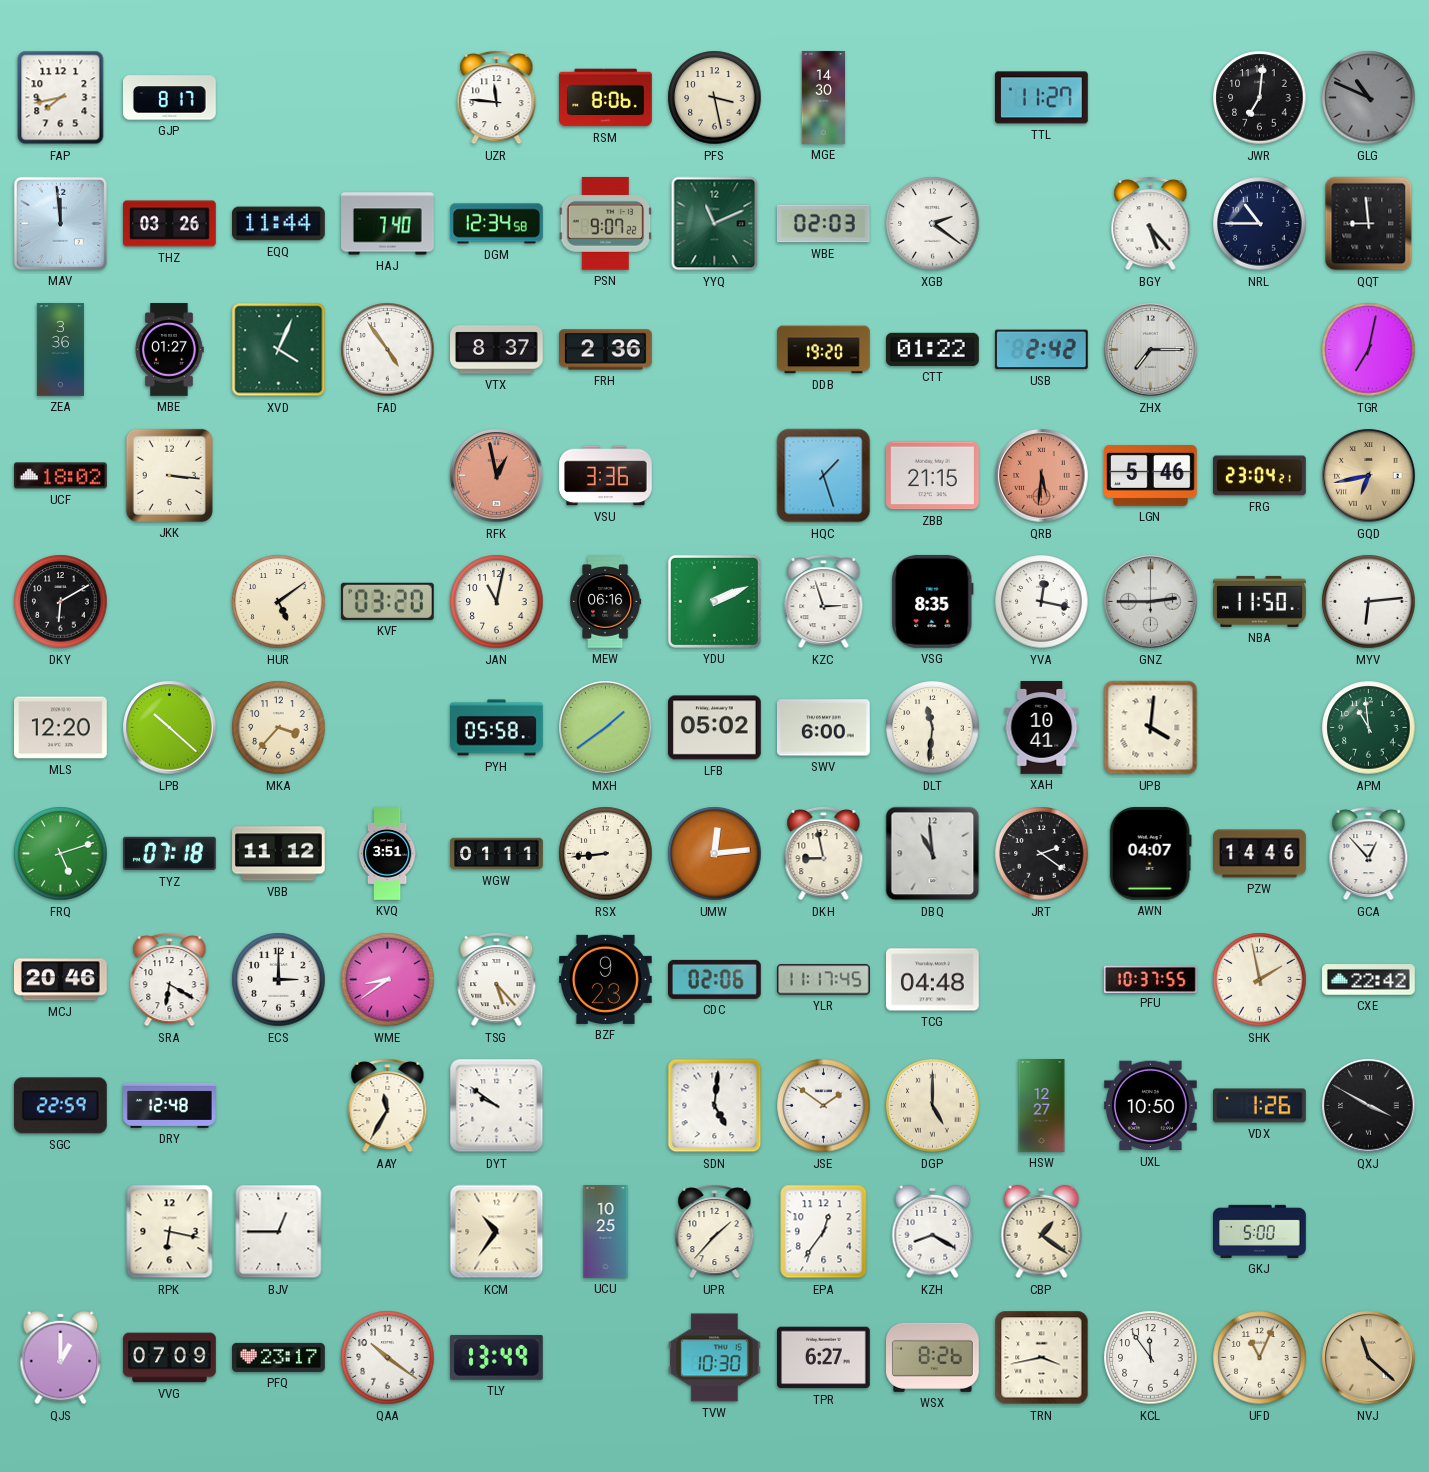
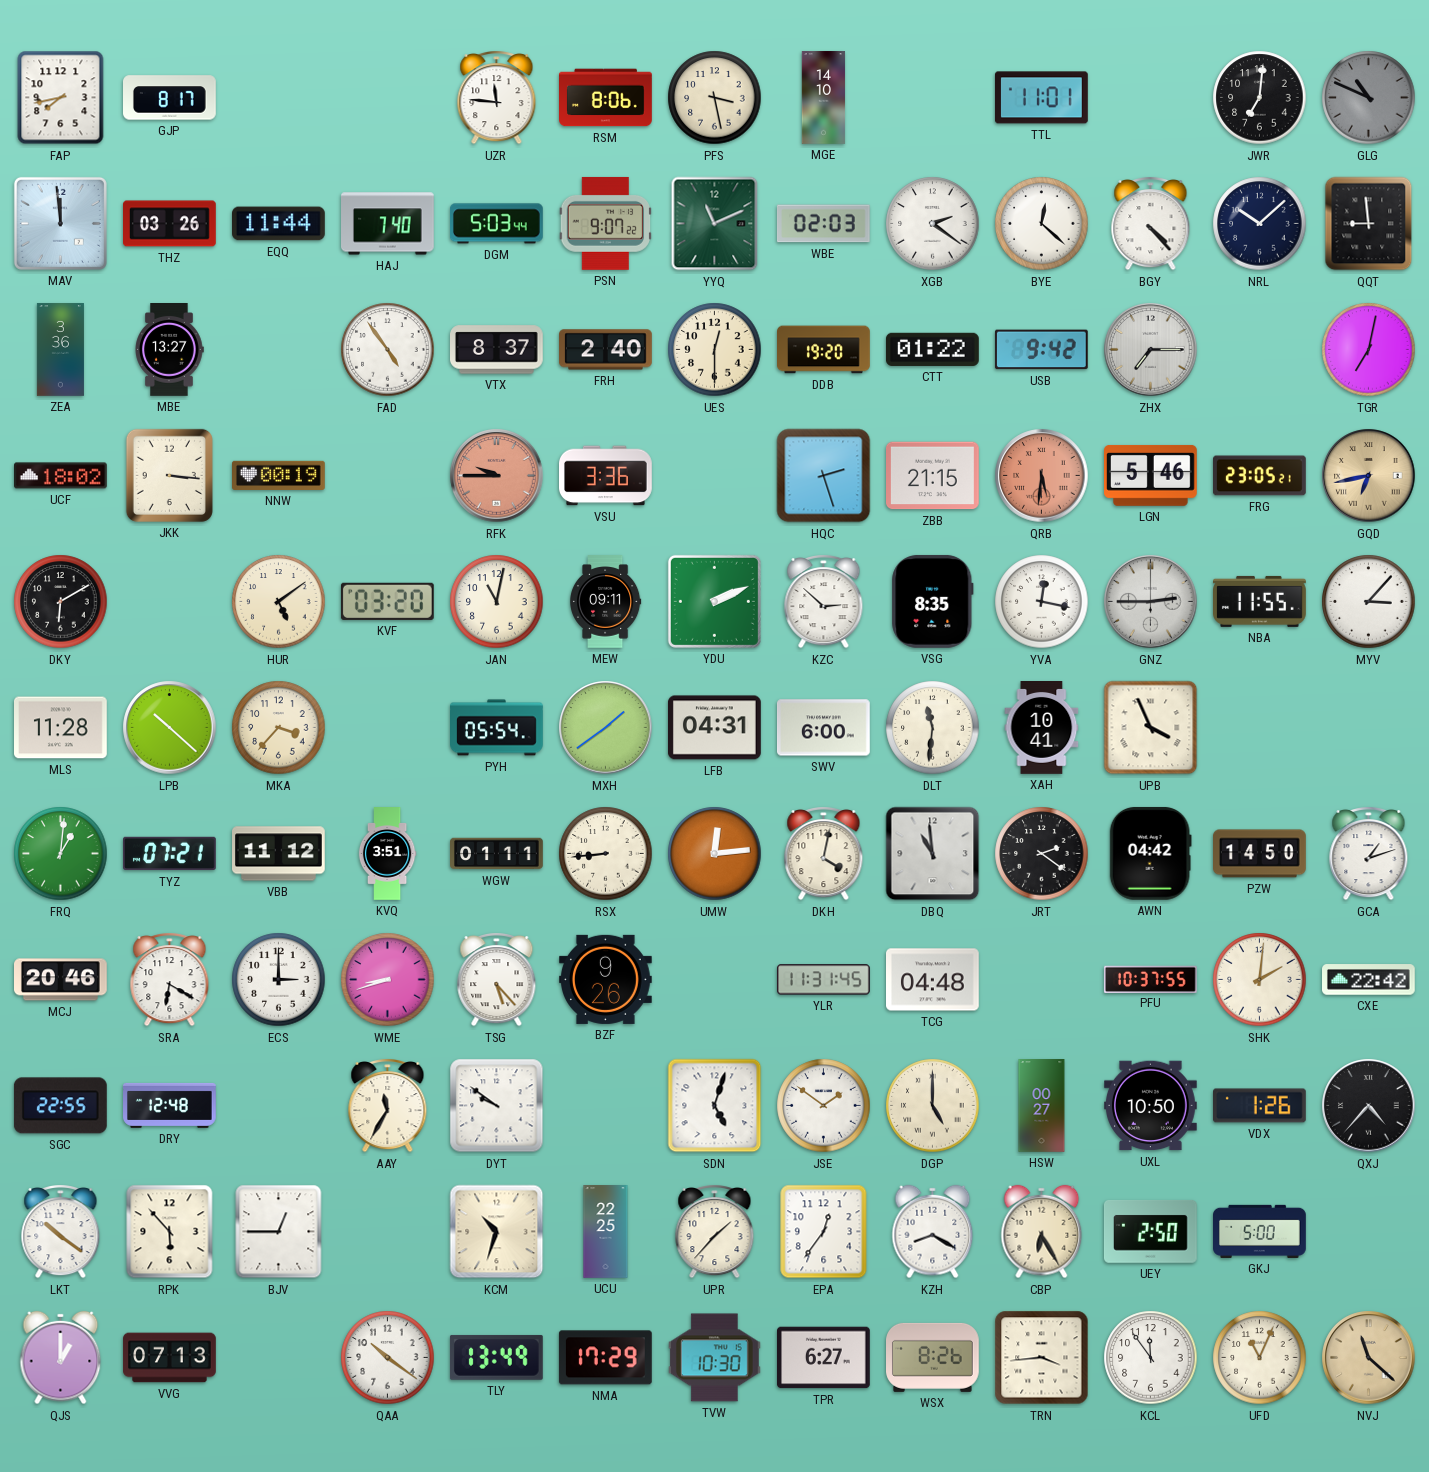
MGE: 14:30 -> 14:10 (824, 98)
TTL: 11:27 -> 11:01 (1041, 98)
DGM: 12:34 -> 5:03 (497, 224)
BYE: none -> 12:22 (1042, 224)
BGY: 5:23 -> 4:23 (1151, 224)
NRL: 10:45 -> 10:08 (1260, 224)
MBE: 01:27 -> 13:27 (169, 350)
XVD: 4:04 -> none (279, 350)
FRH: 2:36 -> 2:40 (606, 350)
UES: none -> 12:30 (715, 350)
USB: 2:42 -> 9:42 (1041, 350)
NNW: none -> 00:19 (279, 475)
RFK: 12:58 -> 9:45 (497, 476)
HQC: 1:27 -> 2:27 (824, 476)
FRG: 23:04 -> 23:05 (1260, 476)
MEW: 06:16 -> 09:11 (605, 602)
KZC: 2:57 -> 2:52 (824, 602)
NBA: 11:50 -> 11:55 (1260, 601)
MYV: 6:14 -> 3:07 (1369, 602)
MLS: 12:20 -> 11:28 (61, 728)
PYH: 05:58 -> 05:54 (497, 728)
LFB: 05:02 -> 04:31 (715, 728)
UPB: 4:01 -> 3:56 (1151, 728)
APM: 10:59 -> none (1369, 728)
FRQ: 5:12 -> 1:01 (61, 854)
TYZ: 07:18 -> 07:21 (170, 854)
DKH: 8:58 -> 4:02 (824, 854)
AWN: 04:07 -> 04:42 (1150, 853)
PZW: 14:46 -> 14:50 (1260, 854)
GCA: 12:53 -> 1:12 (1369, 854)
WME: 8:39 -> 8:42 (388, 980)
BZF: 9:23 -> 9:26 (606, 979)
CDC: 02:06 -> none (715, 979)
YLR: 11:17 -> 11:31 (823, 980)
SHK: 1:58 -> 2:01 (1260, 980)
SGC: 22:59 -> 22:55 (60, 1106)
SDN: 5:01 -> 5:03 (715, 1106)
HSW: 12:27 -> 00:27 (1042, 1106)
QXJ: 3:50 -> 4:37 (1369, 1106)
LKT: none -> 10:21 (61, 1232)
RPK: 6:17 -> 5:53 (170, 1232)
KCM: 10:36 -> 10:33 (497, 1232)
UCU: 10:25 -> 22:25 (606, 1232)
CBP: 1:21 -> 6:25 (1042, 1232)
UEY: none -> 2:50 (1150, 1231)
VVG: 07:09 -> 07:13 (170, 1358)
PFQ: 23:17 -> none (279, 1357)
NMA: none -> 17:29 (605, 1358)
TRN: 3:43 -> 3:44 (1042, 1358)
